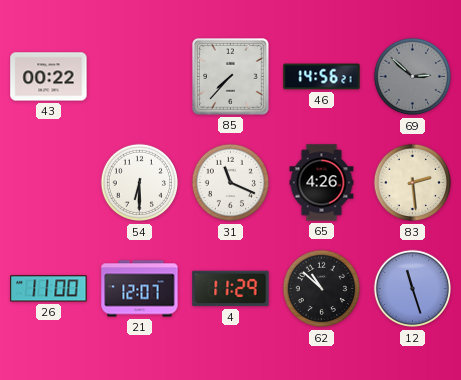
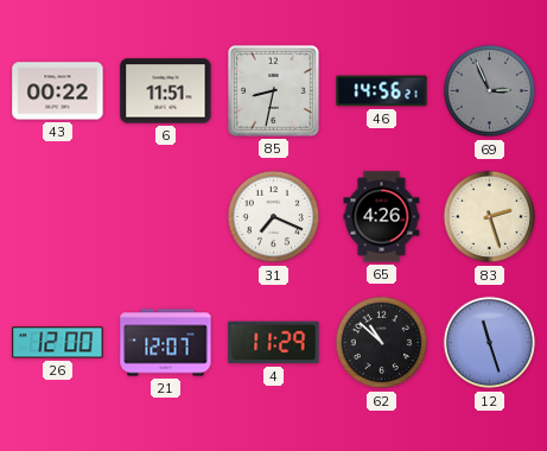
6: none -> 11:51 (166, 91)
85: 7:37 -> 8:32 (274, 91)
69: 2:52 -> 2:56 (490, 91)
54: 6:30 -> none (140, 183)
31: 11:19 -> 7:19 (274, 217)
83: 2:29 -> 2:27 (490, 217)
26: 11:00 -> 12:00 (58, 343)
